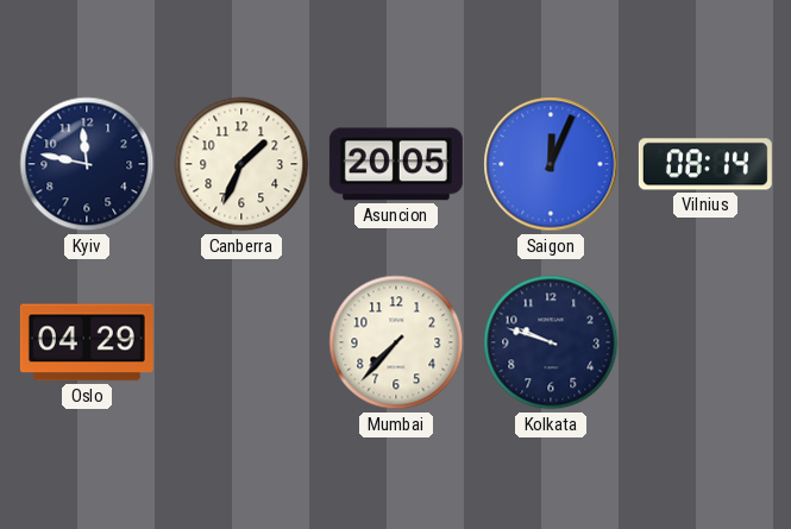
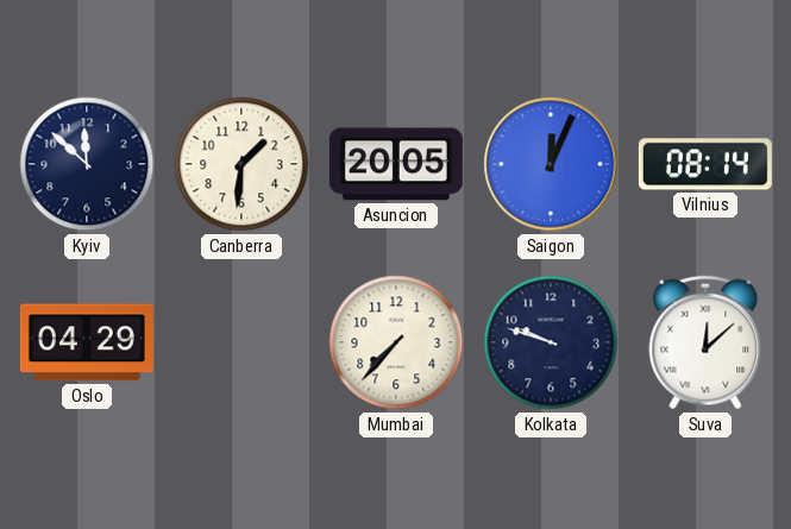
Kyiv: 11:47 -> 11:52 (87, 164)
Canberra: 1:34 -> 1:31 (241, 164)
Suva: none -> 12:08 (705, 342)
